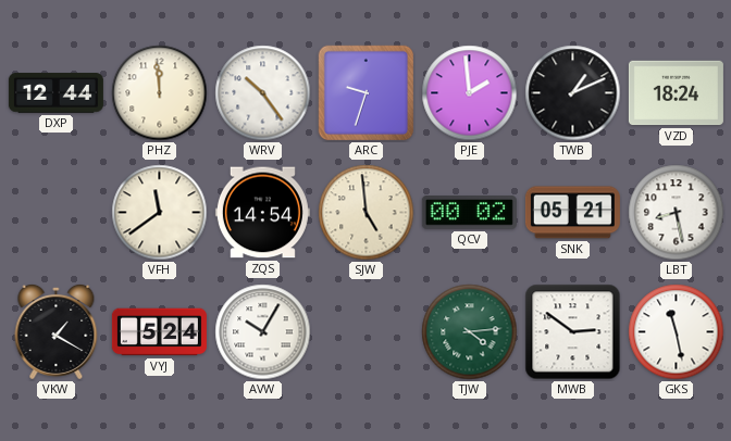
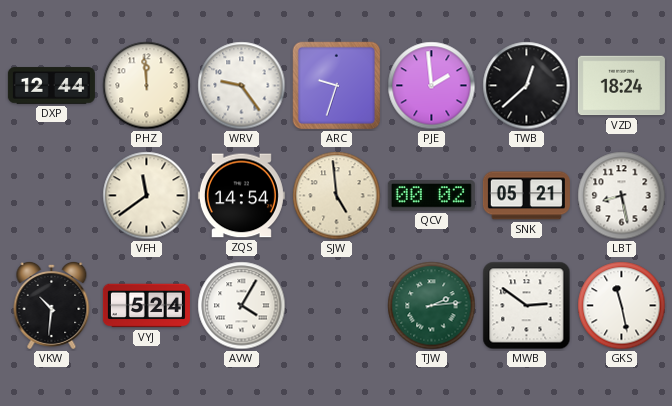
WRV: 10:24 -> 9:24 (242, 86)
TWB: 1:11 -> 12:38 (527, 86)
VKW: 1:20 -> 10:31 (52, 305)
AVW: 10:05 -> 4:05 (242, 306)
TJW: 4:14 -> 2:14 (432, 306)
